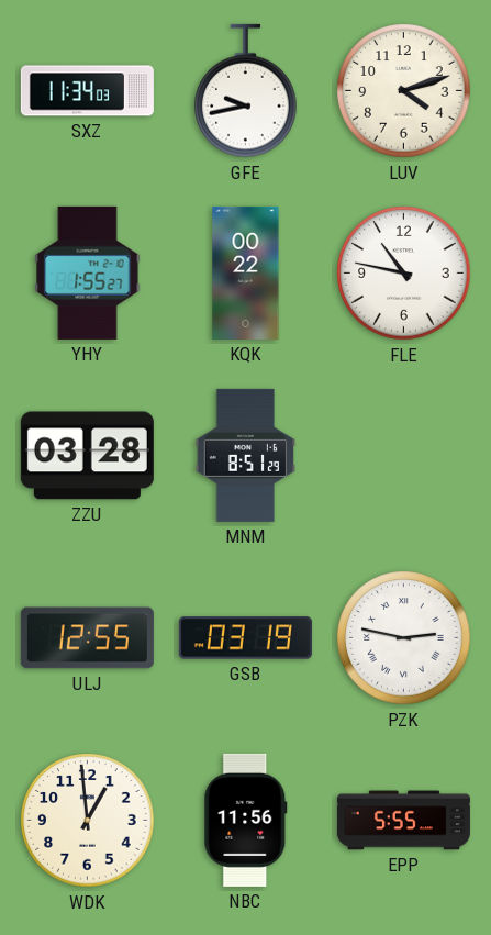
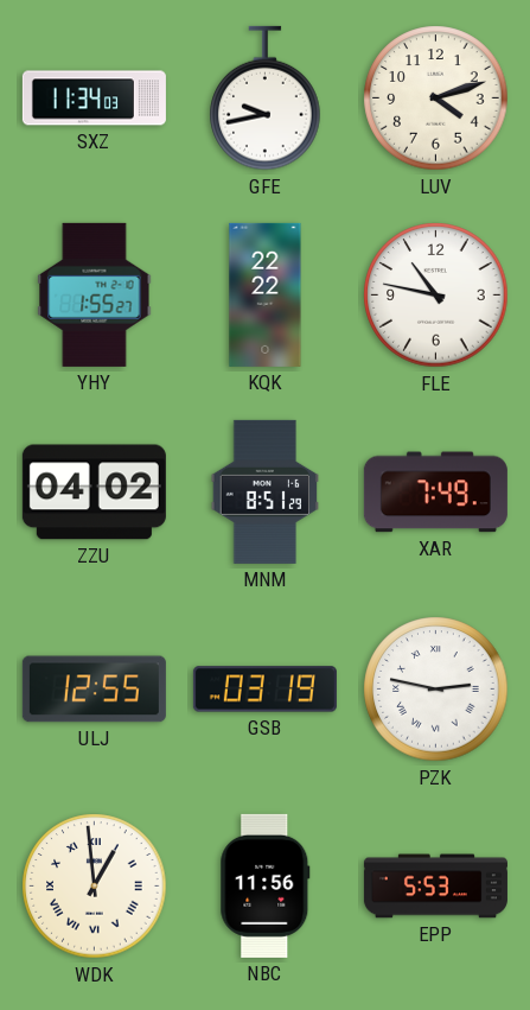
KQK: 00:22 -> 22:22 (266, 294)
ZZU: 03:28 -> 04:02 (94, 493)
XAR: none -> 7:49 (435, 493)
WDK numerals: Arabic -> Roman (95, 887)
EPP: 5:55 -> 5:53 (435, 887)
